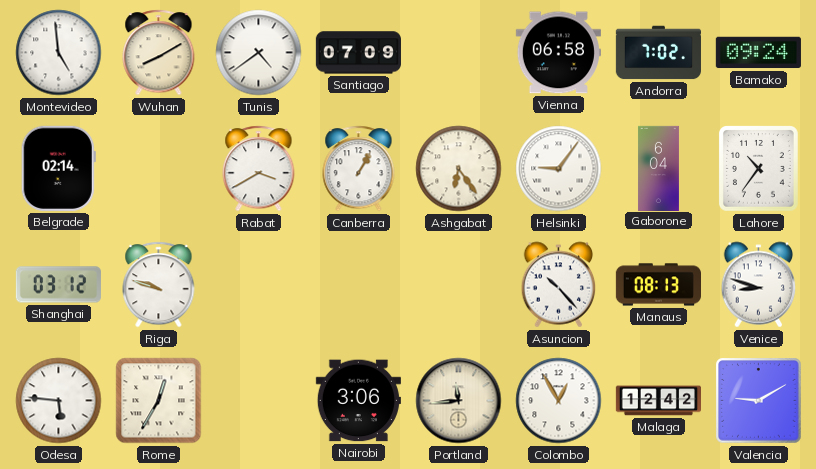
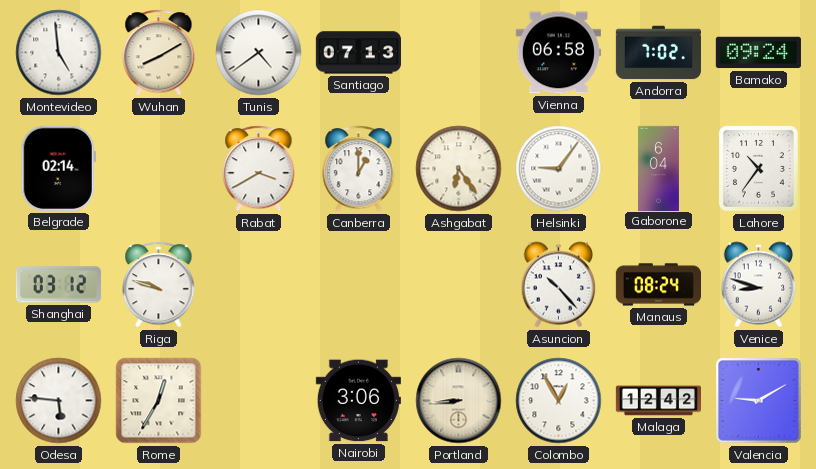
Santiago: 07:09 -> 07:13 (358, 53)
Canberra: 1:05 -> 1:00 (359, 169)
Manaus: 08:13 -> 08:24 (658, 285)
Portland: 11:44 -> 8:44 (459, 401)
